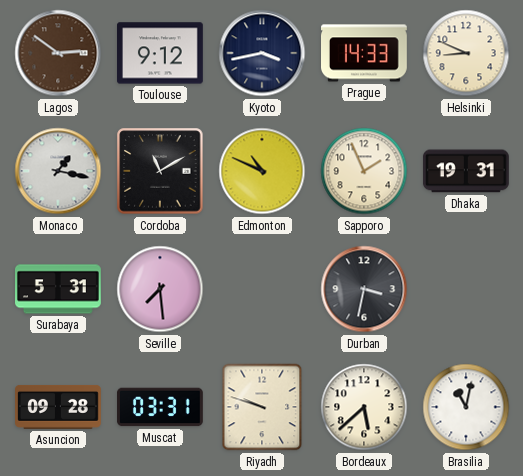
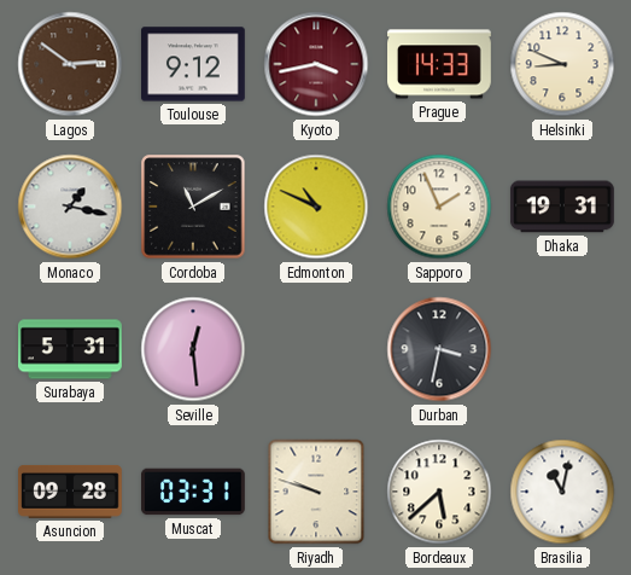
Kyoto dial: navy -> burgundy (316, 64)
Seville: 7:29 -> 12:29 (193, 349)
